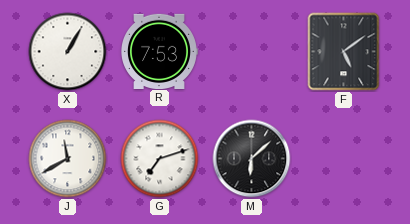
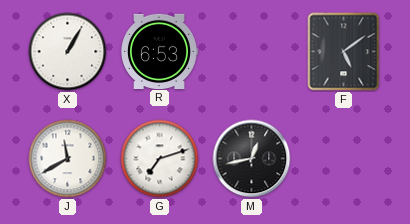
R: 7:53 -> 6:53 (160, 51)
M: 6:08 -> 12:43 (252, 159)
